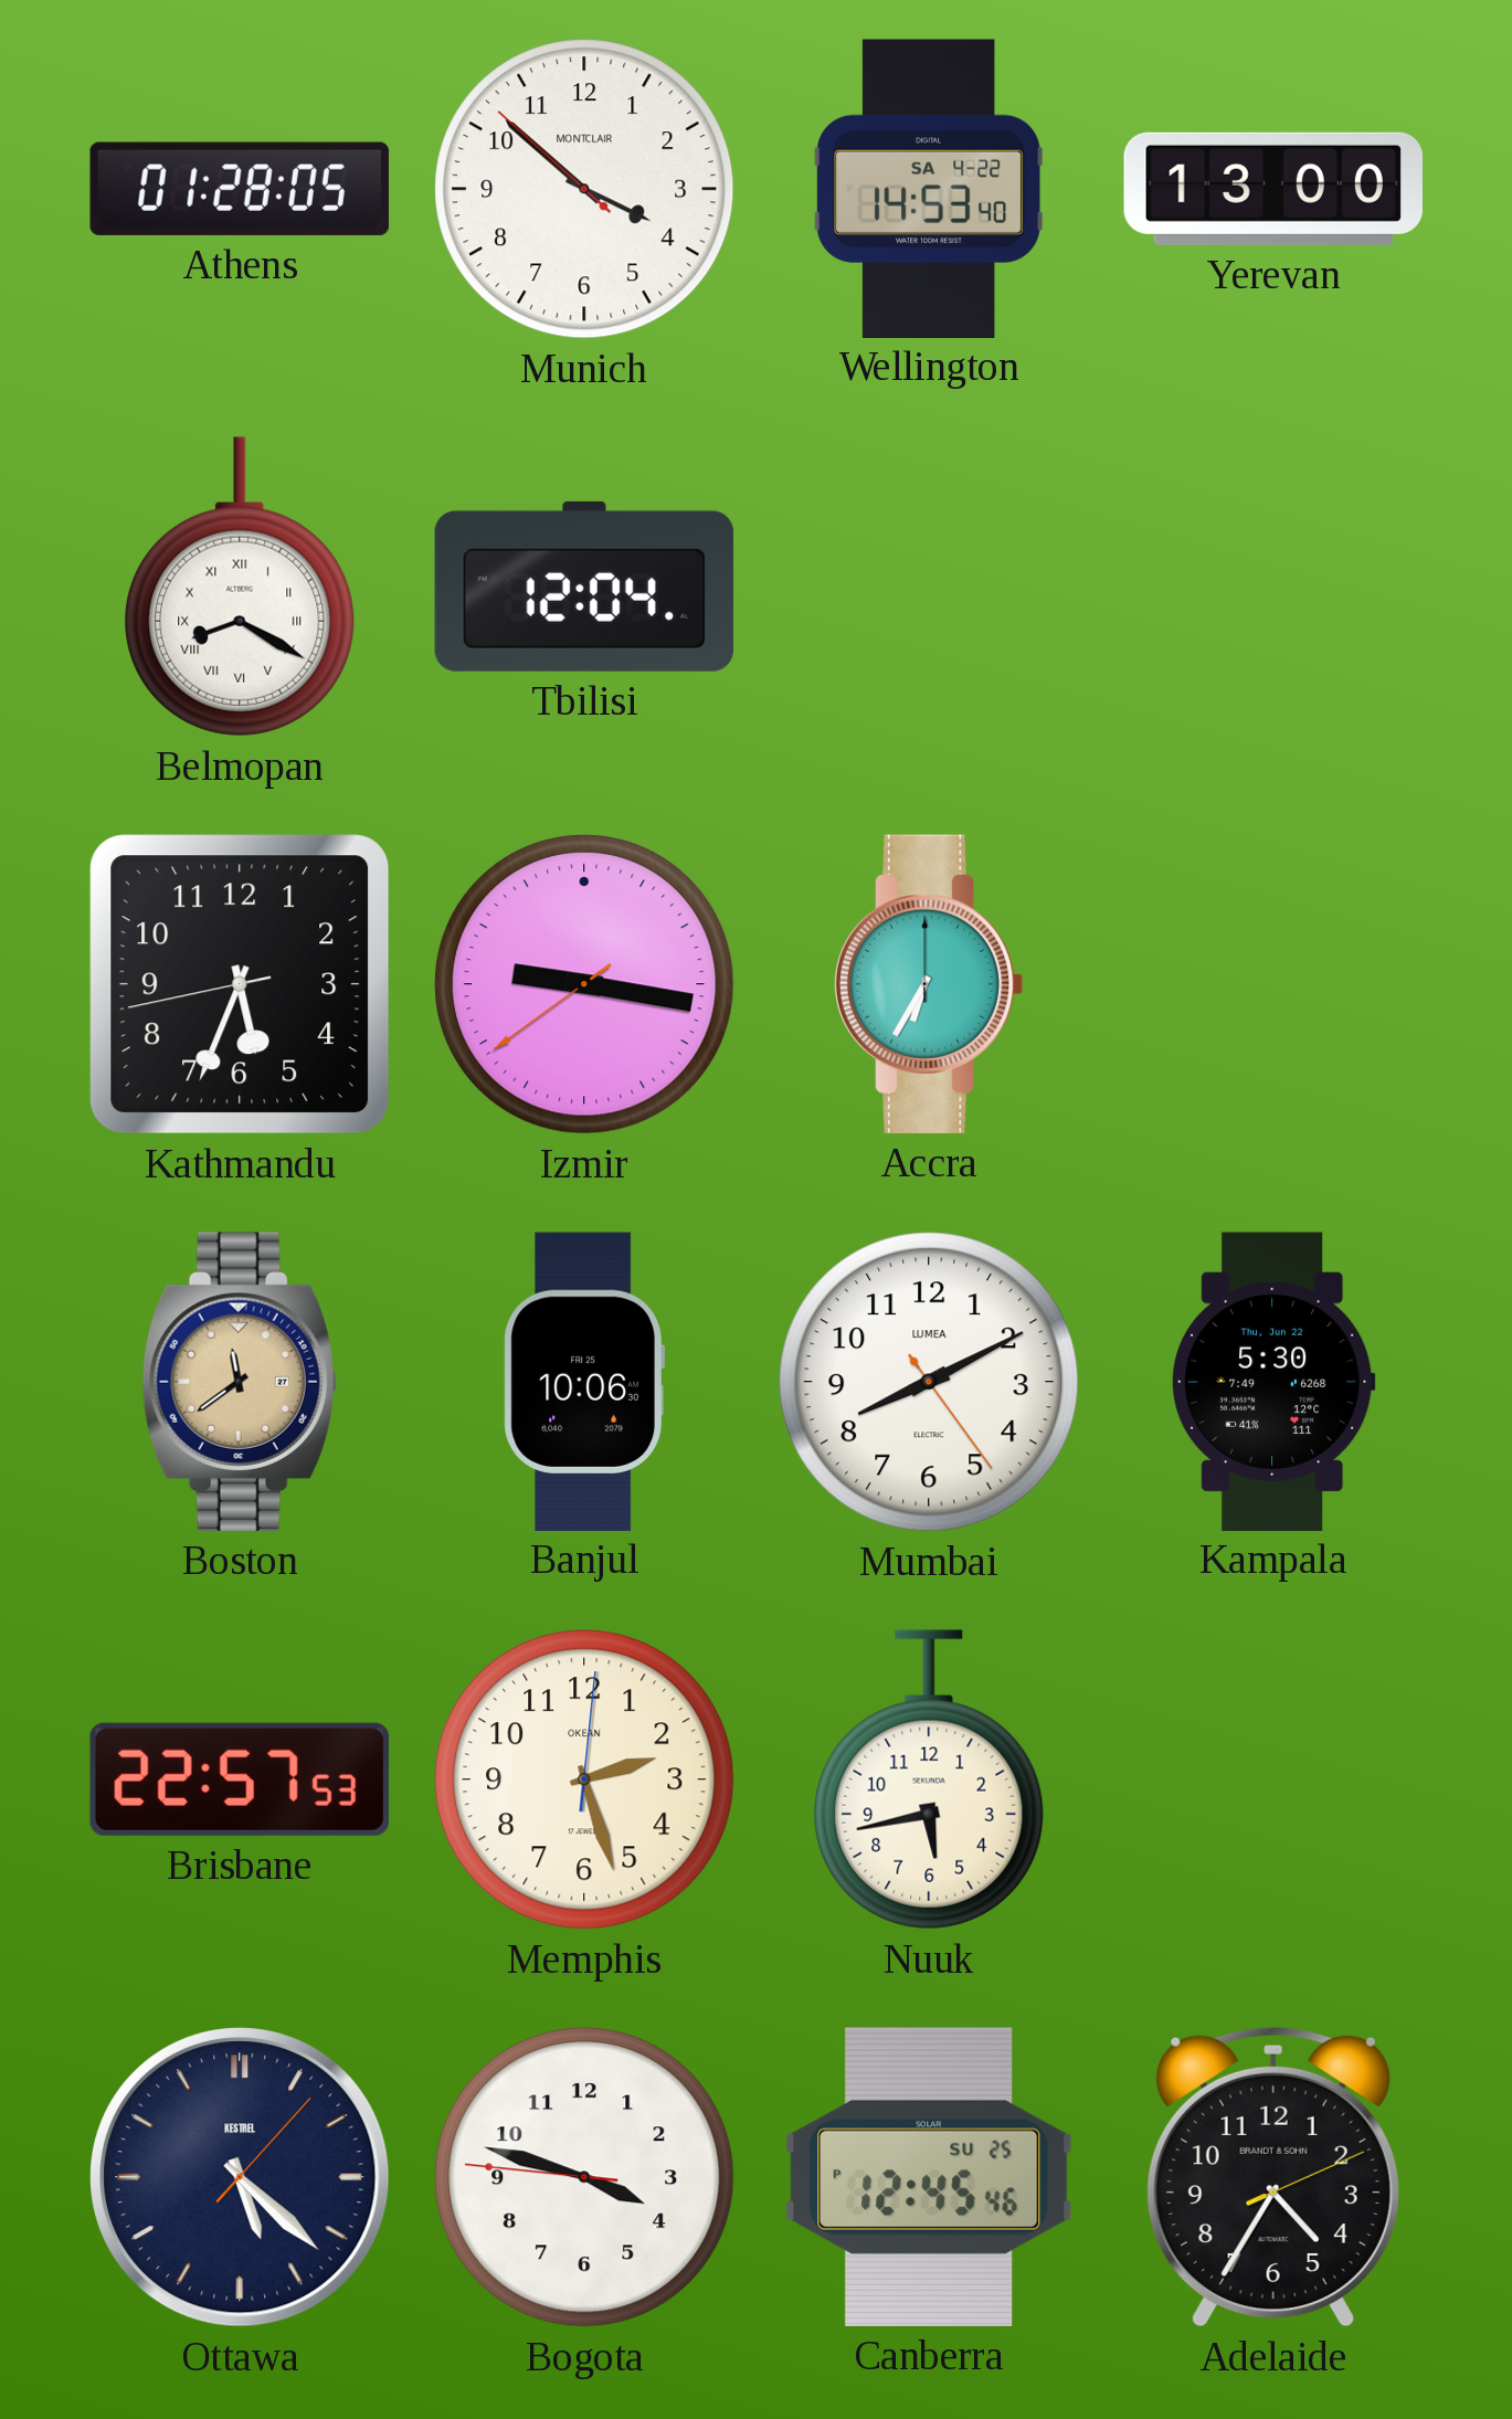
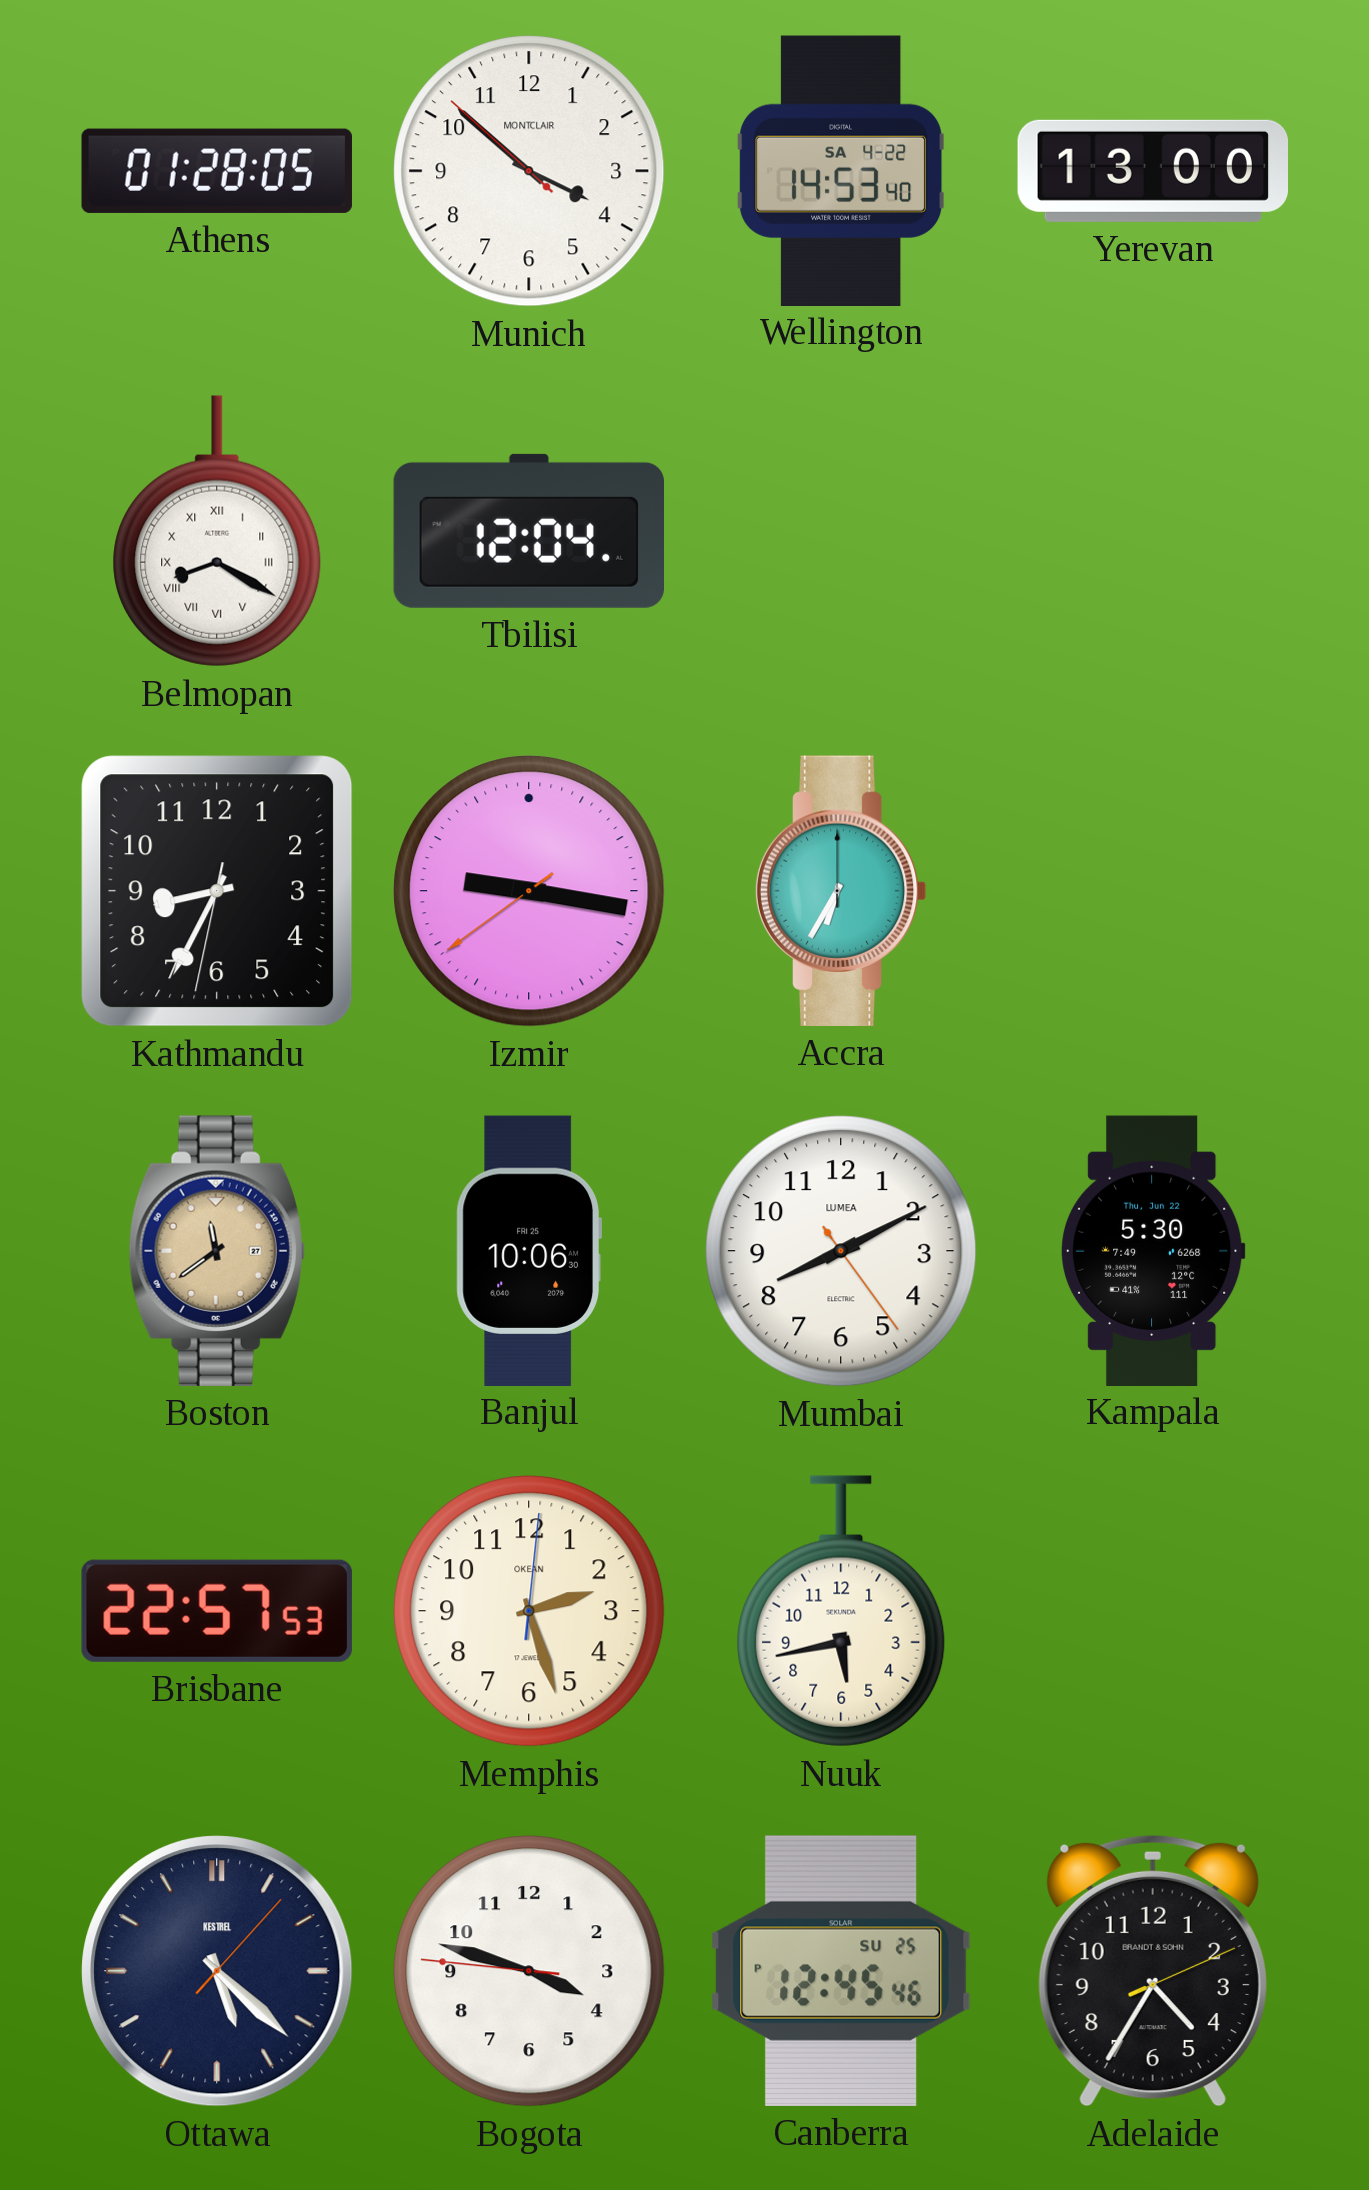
Kathmandu: 5:33 -> 8:34 (217, 891)
